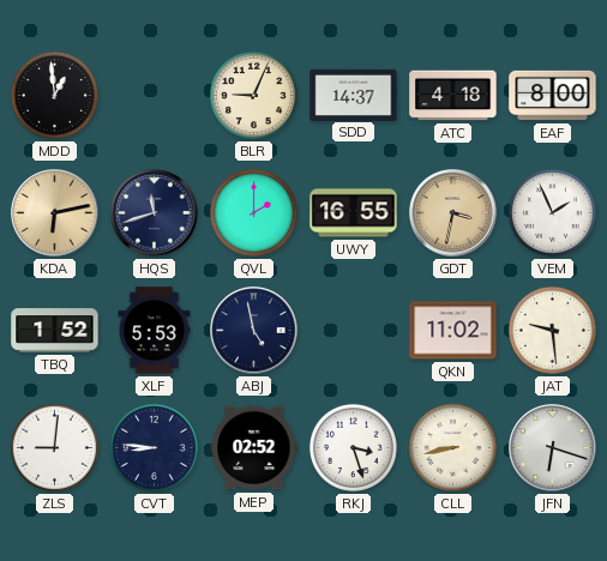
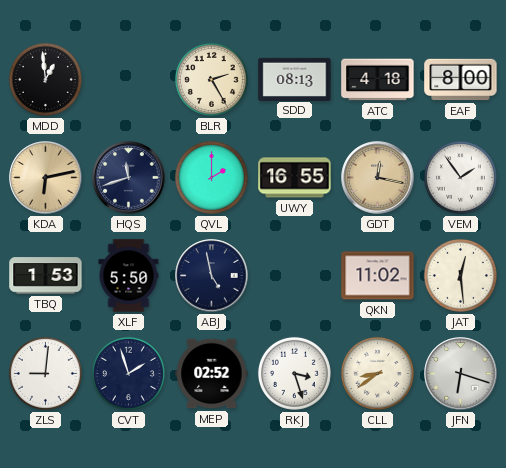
BLR: 9:04 -> 2:25 (211, 79)
SDD: 14:37 -> 08:13 (295, 79)
GDT: 3:32 -> 12:17 (378, 178)
VEM: 1:56 -> 1:54 (460, 177)
TBQ: 1:52 -> 1:53 (46, 276)
XLF: 5:53 -> 5:50 (129, 276)
JAT: 9:29 -> 12:29 (460, 275)
CVT: 8:46 -> 1:57 (128, 373)
CLL: 8:43 -> 8:39 (377, 373)
